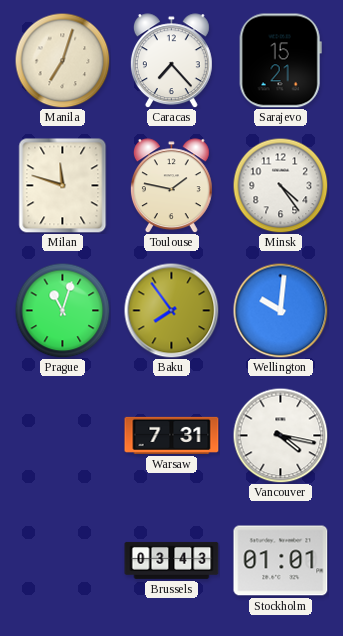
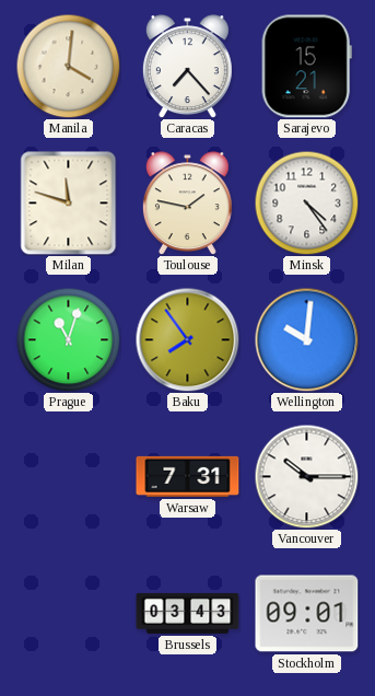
Manila: 7:03 -> 4:01 (68, 66)
Vancouver: 4:17 -> 10:15 (306, 476)
Stockholm: 01:01 -> 09:01 (307, 614)
